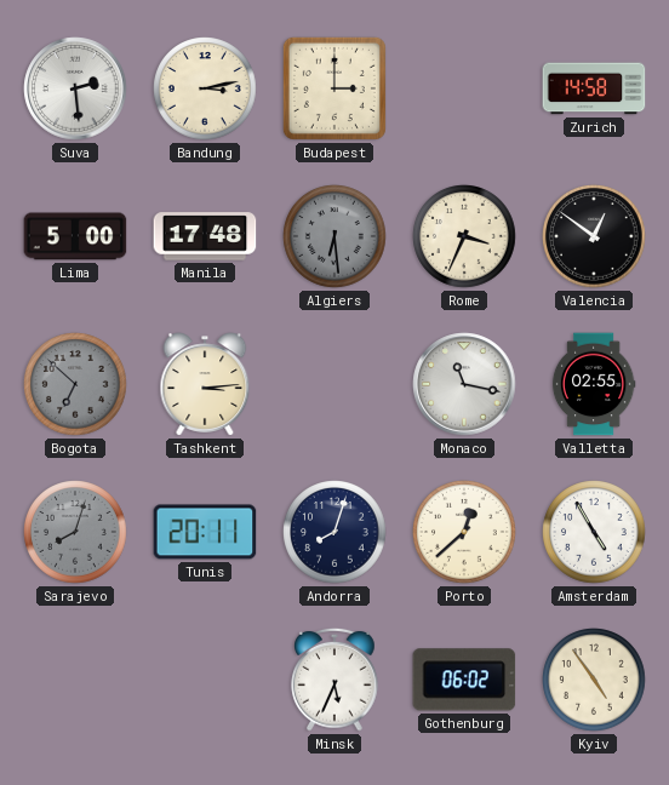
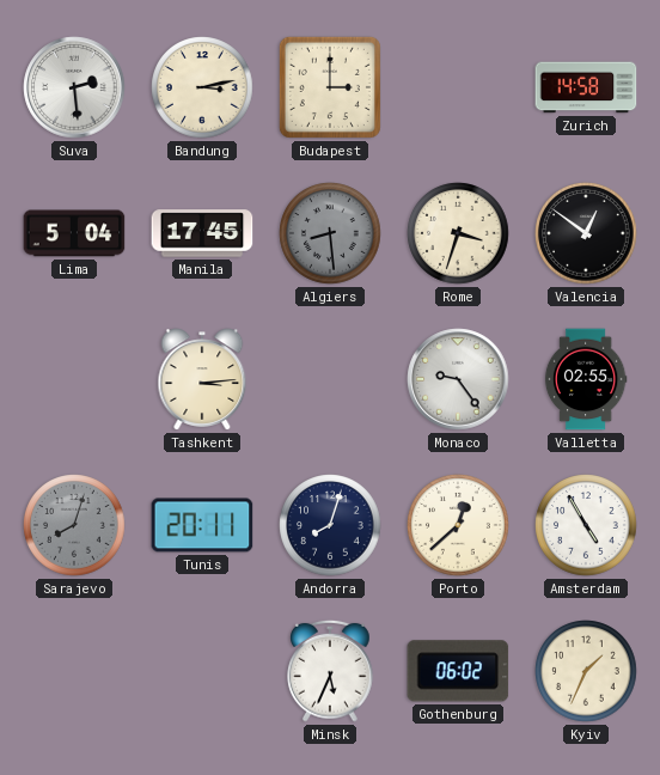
Lima: 5:00 -> 5:04 (74, 233)
Manila: 17:48 -> 17:45 (202, 233)
Algiers: 6:29 -> 8:29 (330, 233)
Rome: 3:34 -> 3:33 (458, 233)
Bogota: 6:52 -> none (75, 384)
Monaco: 11:17 -> 9:24 (458, 379)
Kyiv: 4:54 -> 1:34 (586, 671)
